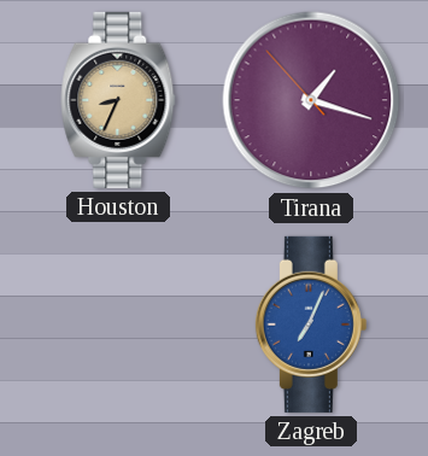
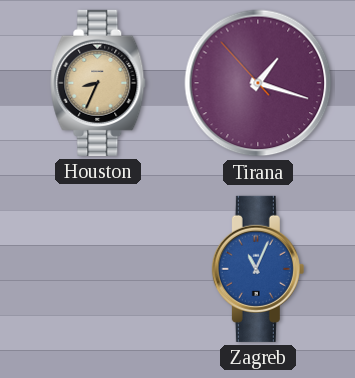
Zagreb: 7:04 -> 11:04 (258, 269)
